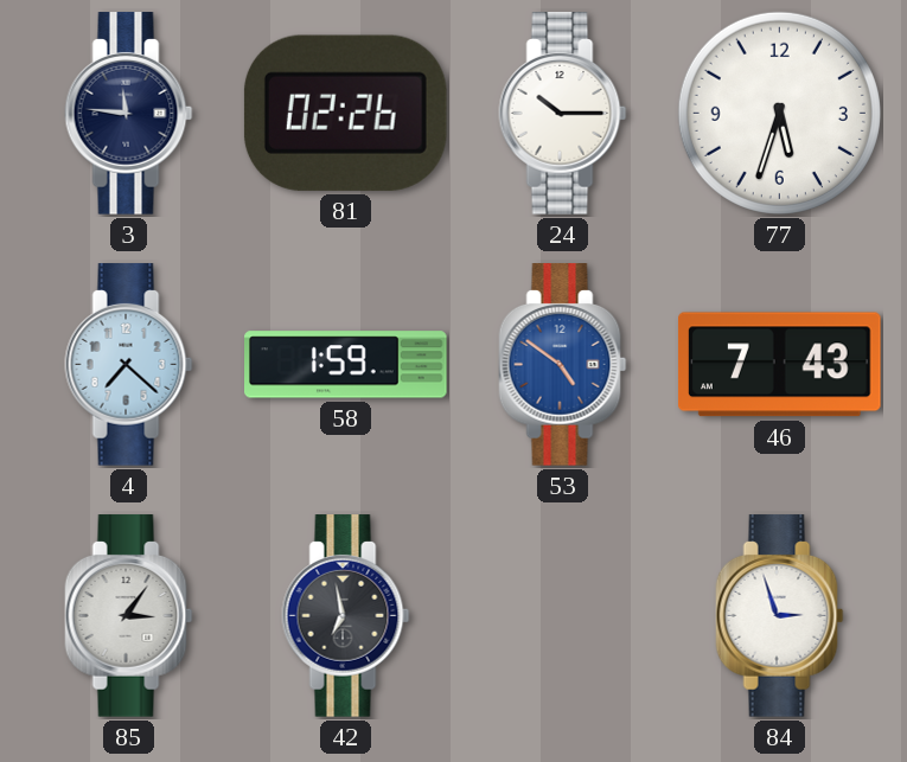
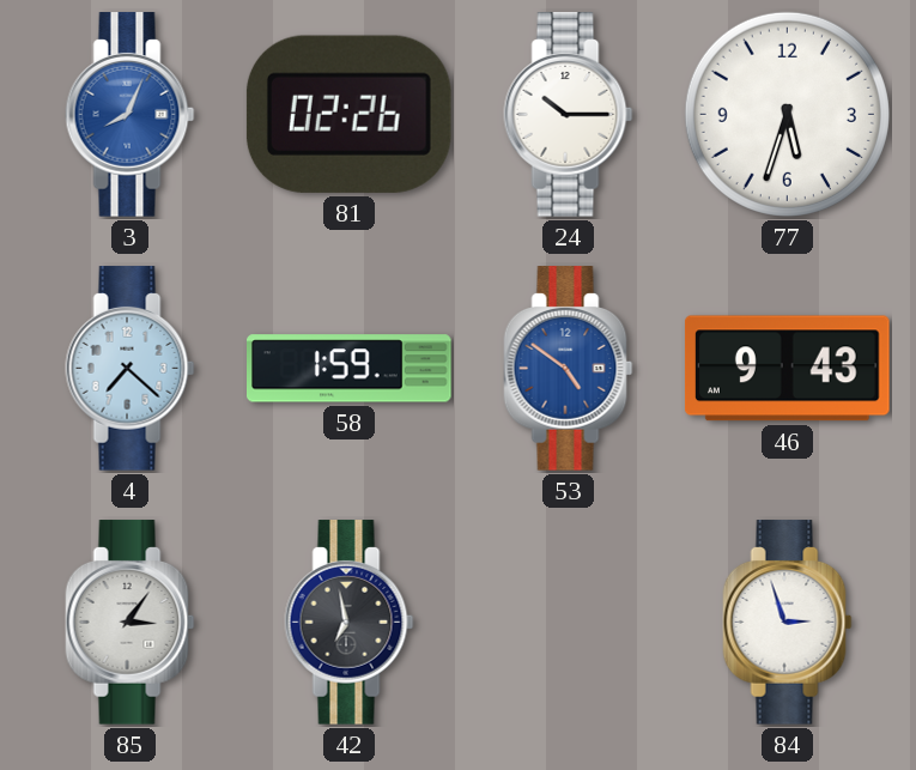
3: 11:46 -> 8:04 (131, 115)
3 dial: navy -> blue (131, 115)
46: 7:43 -> 9:43 (787, 369)
